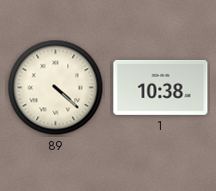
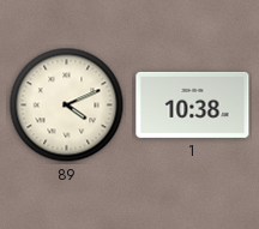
89: 4:22 -> 4:11 (67, 106)
